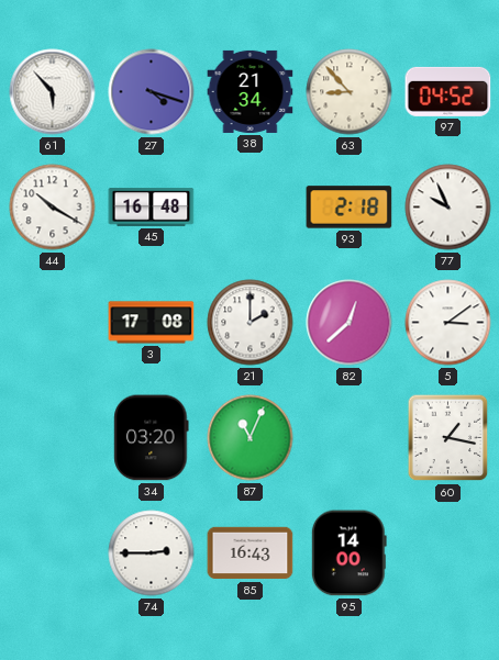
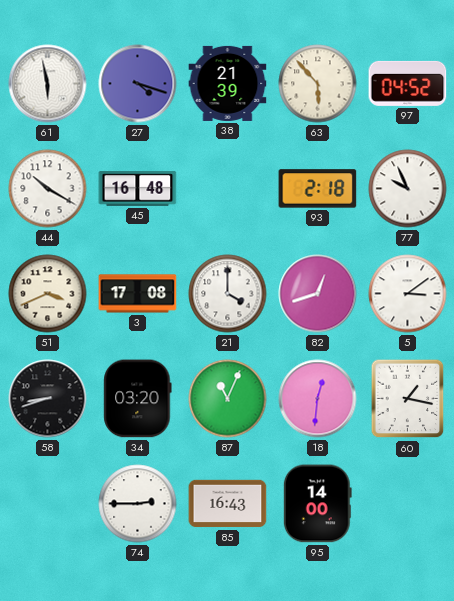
61: 5:53 -> 5:58 (48, 84)
38: 21:34 -> 21:39 (228, 83)
63: 8:53 -> 5:53 (318, 84)
51: none -> 3:41 (48, 294)
21: 2:00 -> 4:00 (228, 294)
82: 12:38 -> 12:42 (318, 294)
58: none -> 8:42 (48, 399)
18: none -> 12:31 (318, 399)
